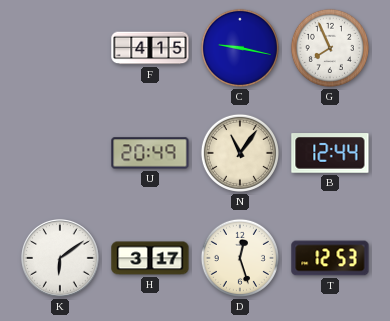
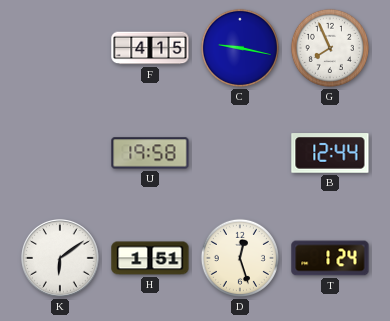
U: 20:49 -> 19:58 (150, 153)
N: 11:06 -> none (240, 153)
H: 3:17 -> 1:51 (150, 258)
T: 12:53 -> 1:24 (330, 258)
